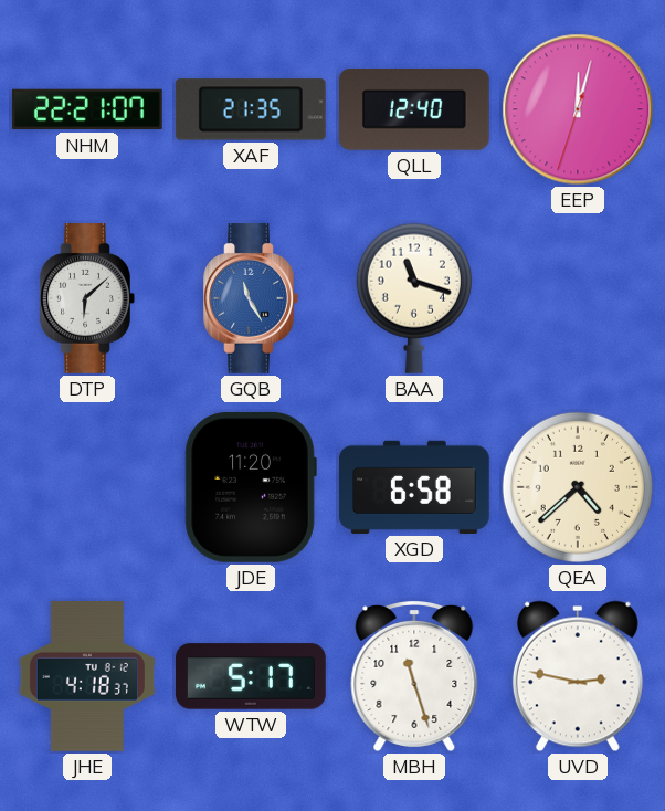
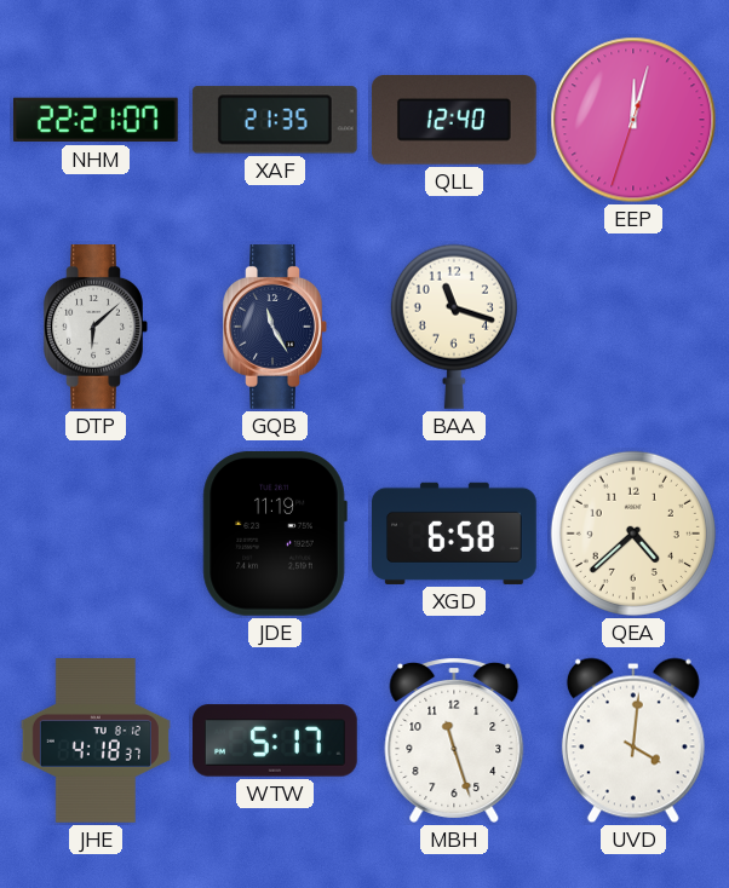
GQB dial: blue -> navy (275, 328)
JDE: 11:20 -> 11:19 (275, 534)
UVD: 2:47 -> 4:01 (633, 740)
